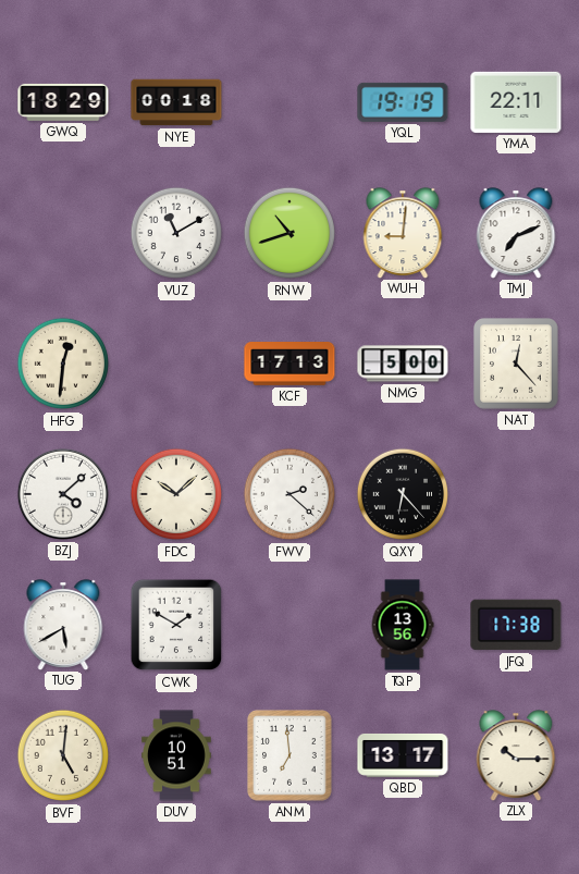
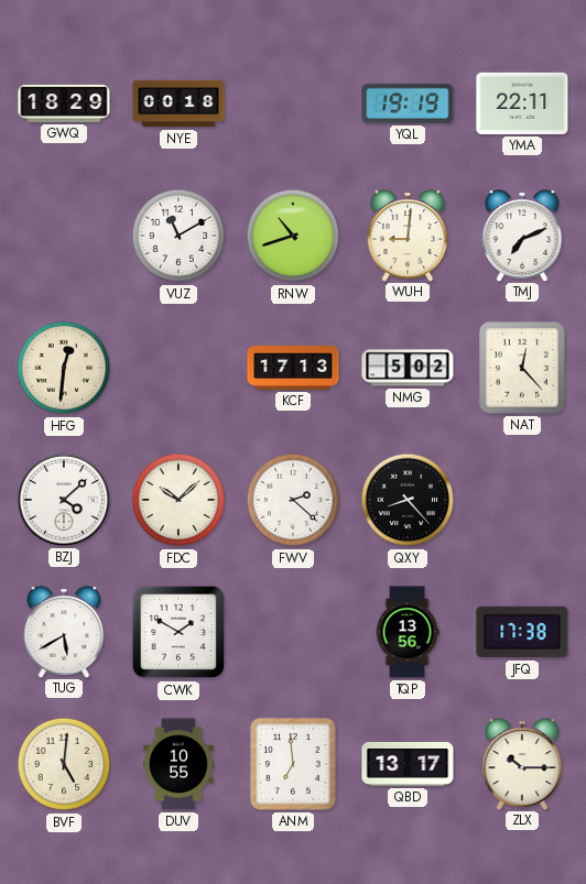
NMG: 5:00 -> 5:02 (408, 368)
QXY: 6:23 -> 8:23 (408, 500)
DUV: 10:51 -> 10:55 (178, 764)
